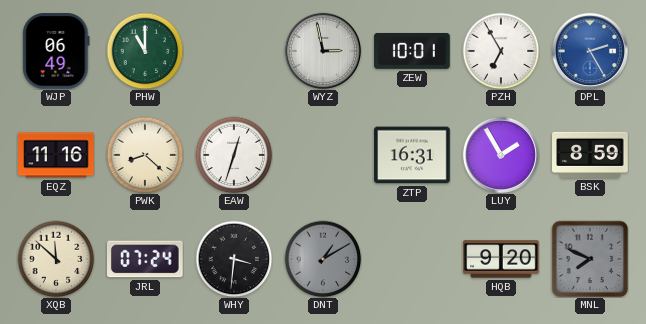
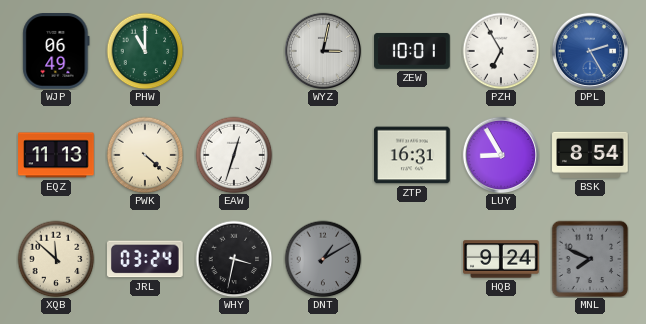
WYZ: 2:58 -> 3:02 (322, 50)
EQZ: 11:16 -> 11:13 (56, 155)
PWK: 8:22 -> 4:22 (145, 155)
LUY: 1:55 -> 8:55 (500, 154)
BSK: 8:59 -> 8:54 (590, 155)
JRL: 07:24 -> 03:24 (146, 259)
WHY: 3:31 -> 3:32 (234, 259)
HQB: 9:20 -> 9:24 (501, 259)
